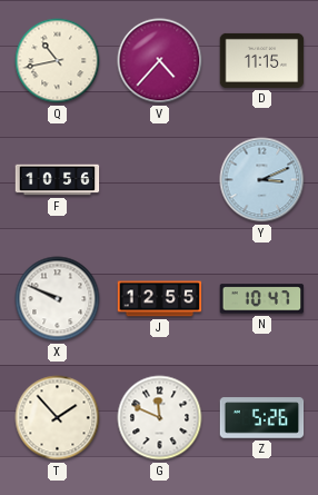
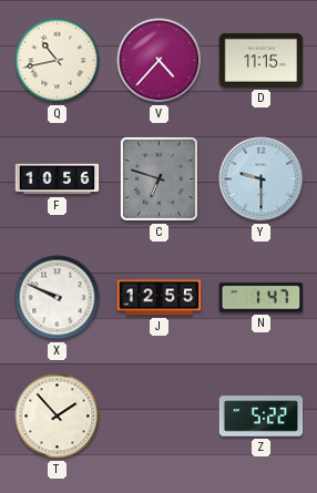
C: none -> 6:48 (158, 178)
Y: 3:11 -> 9:30 (262, 179)
N: 10:47 -> 1:47 (262, 298)
G: 11:49 -> none (160, 418)
Z: 5:26 -> 5:22 (262, 417)
